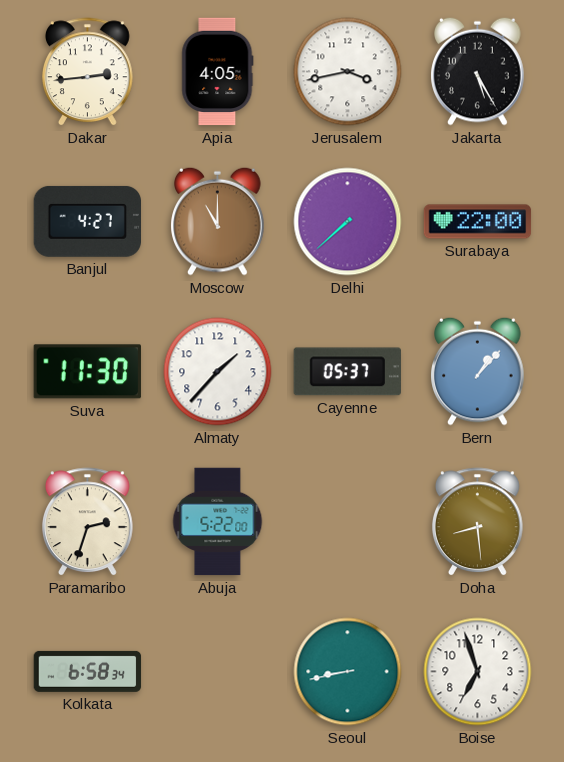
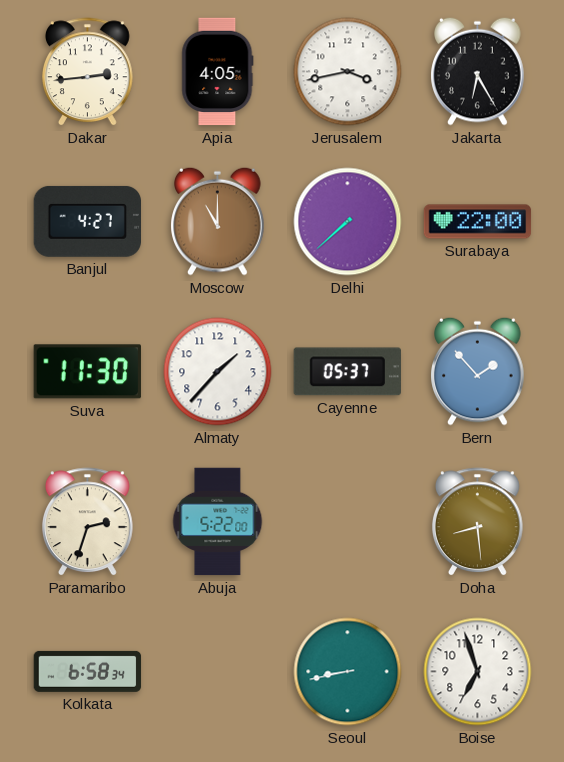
Jakarta: 5:25 -> 6:25 (478, 71)
Bern: 1:07 -> 1:53 (478, 371)
